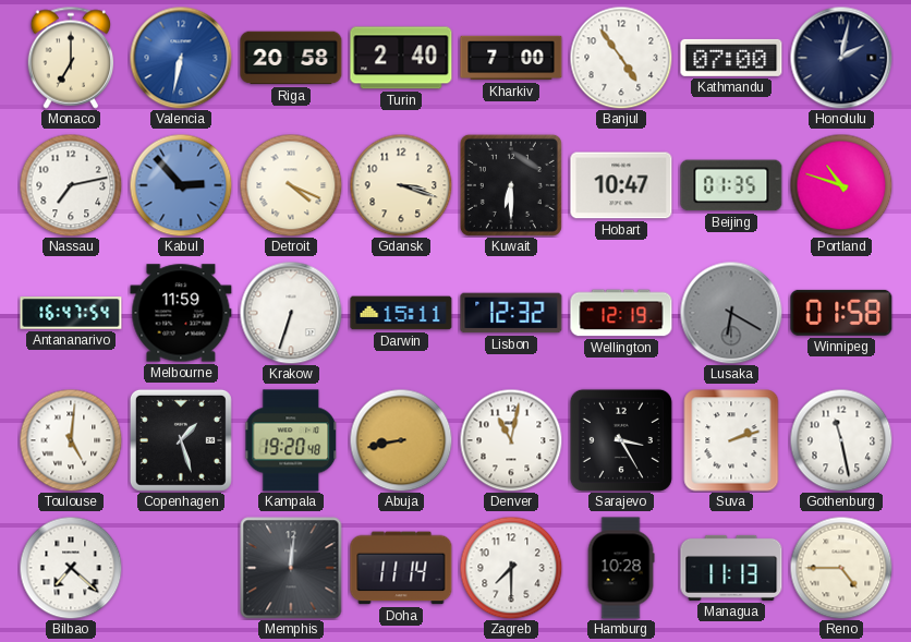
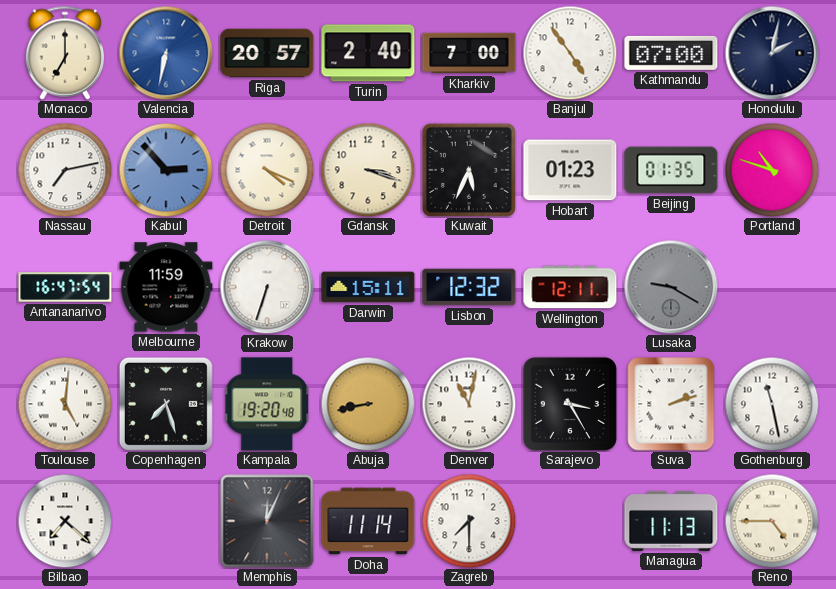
Riga: 20:58 -> 20:57 (267, 53)
Kuwait: 6:30 -> 5:34 (469, 170)
Hobart: 10:47 -> 01:23 (570, 170)
Wellington: 12:19 -> 12:11 (570, 287)
Lusaka: 6:20 -> 9:20 (671, 287)
Winnipeg: 01:58 -> none (841, 313)
Copenhagen: 1:27 -> 7:27 (166, 404)
Memphis: 12:01 -> 12:04 (267, 521)
Hamburg: 10:28 -> none (621, 568)
